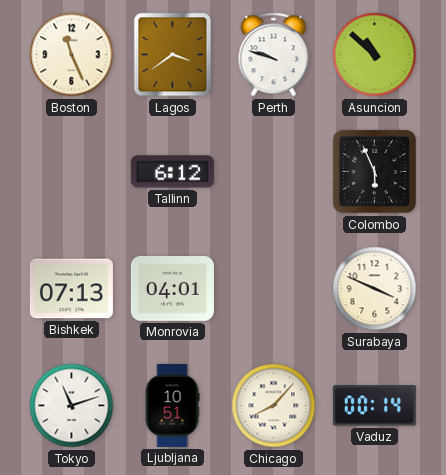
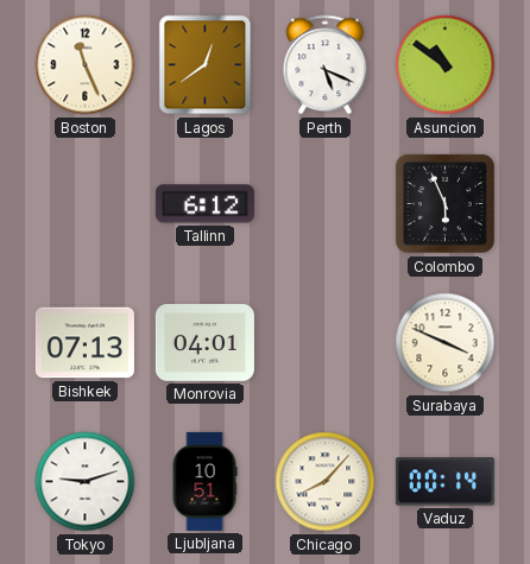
Lagos: 3:39 -> 12:39 (206, 65)
Perth: 9:48 -> 5:19 (326, 65)
Asuncion: 10:52 -> 10:51 (446, 65)
Tokyo: 11:12 -> 9:12 (86, 482)
